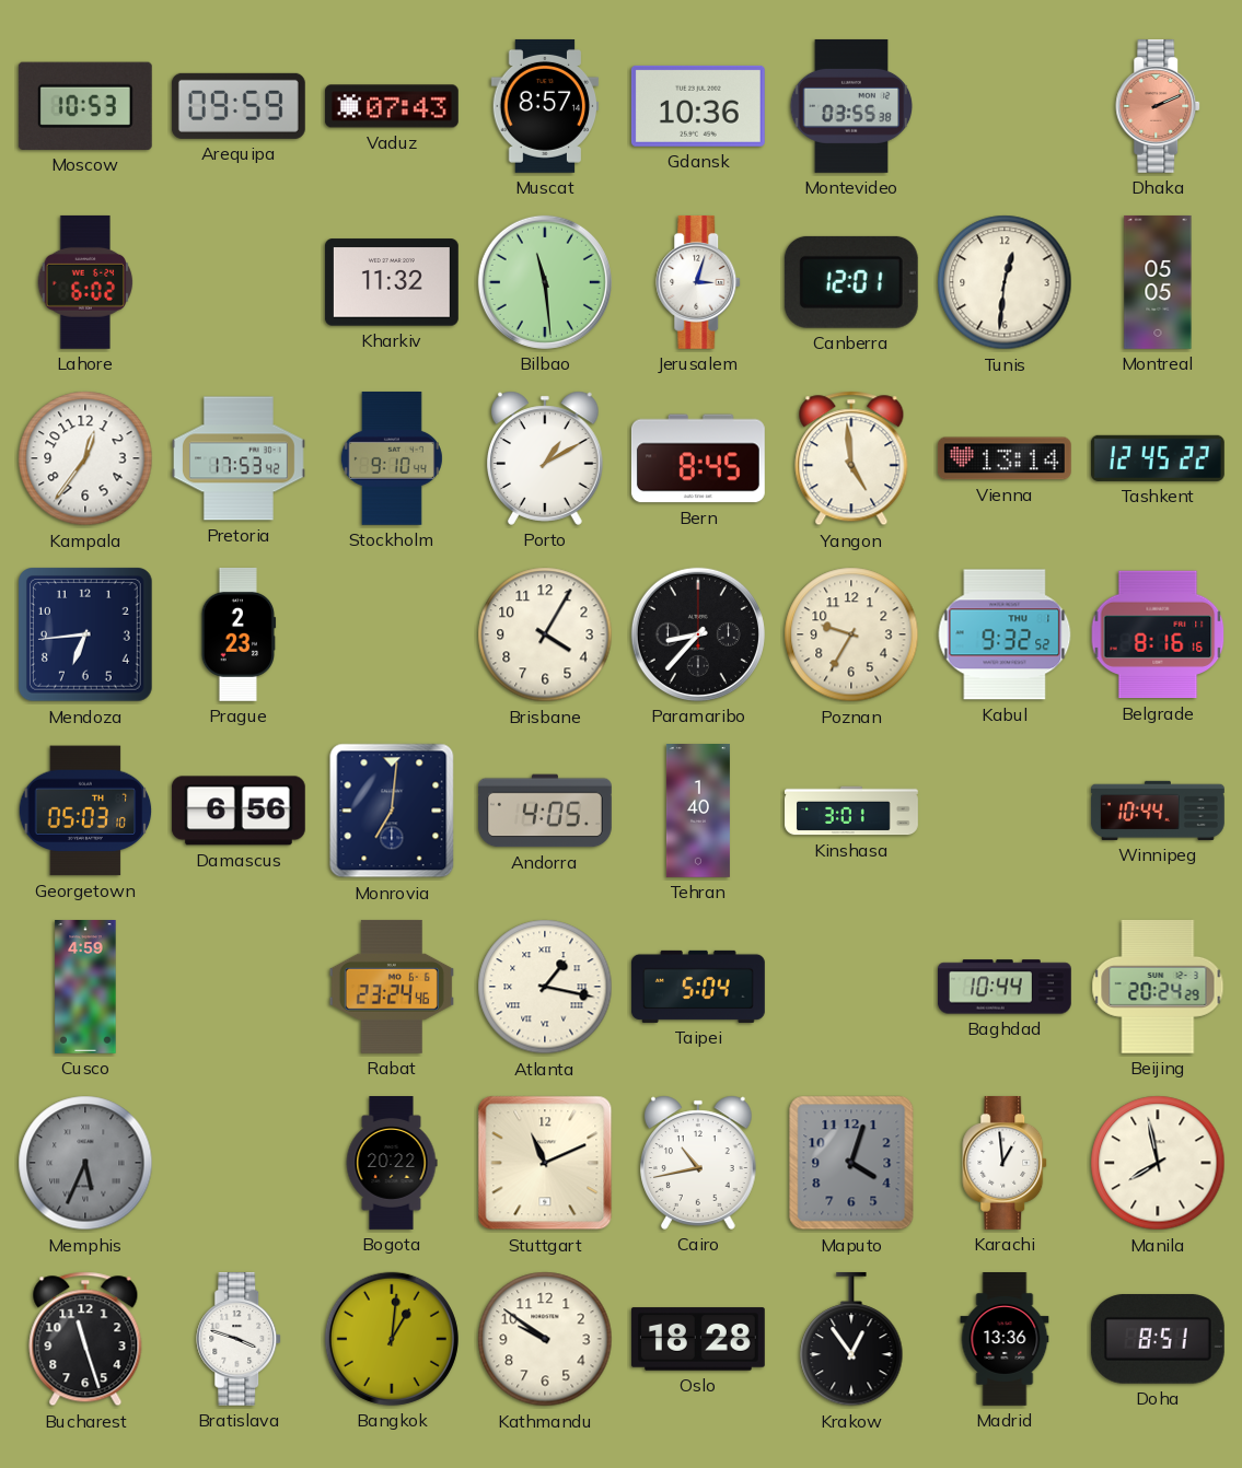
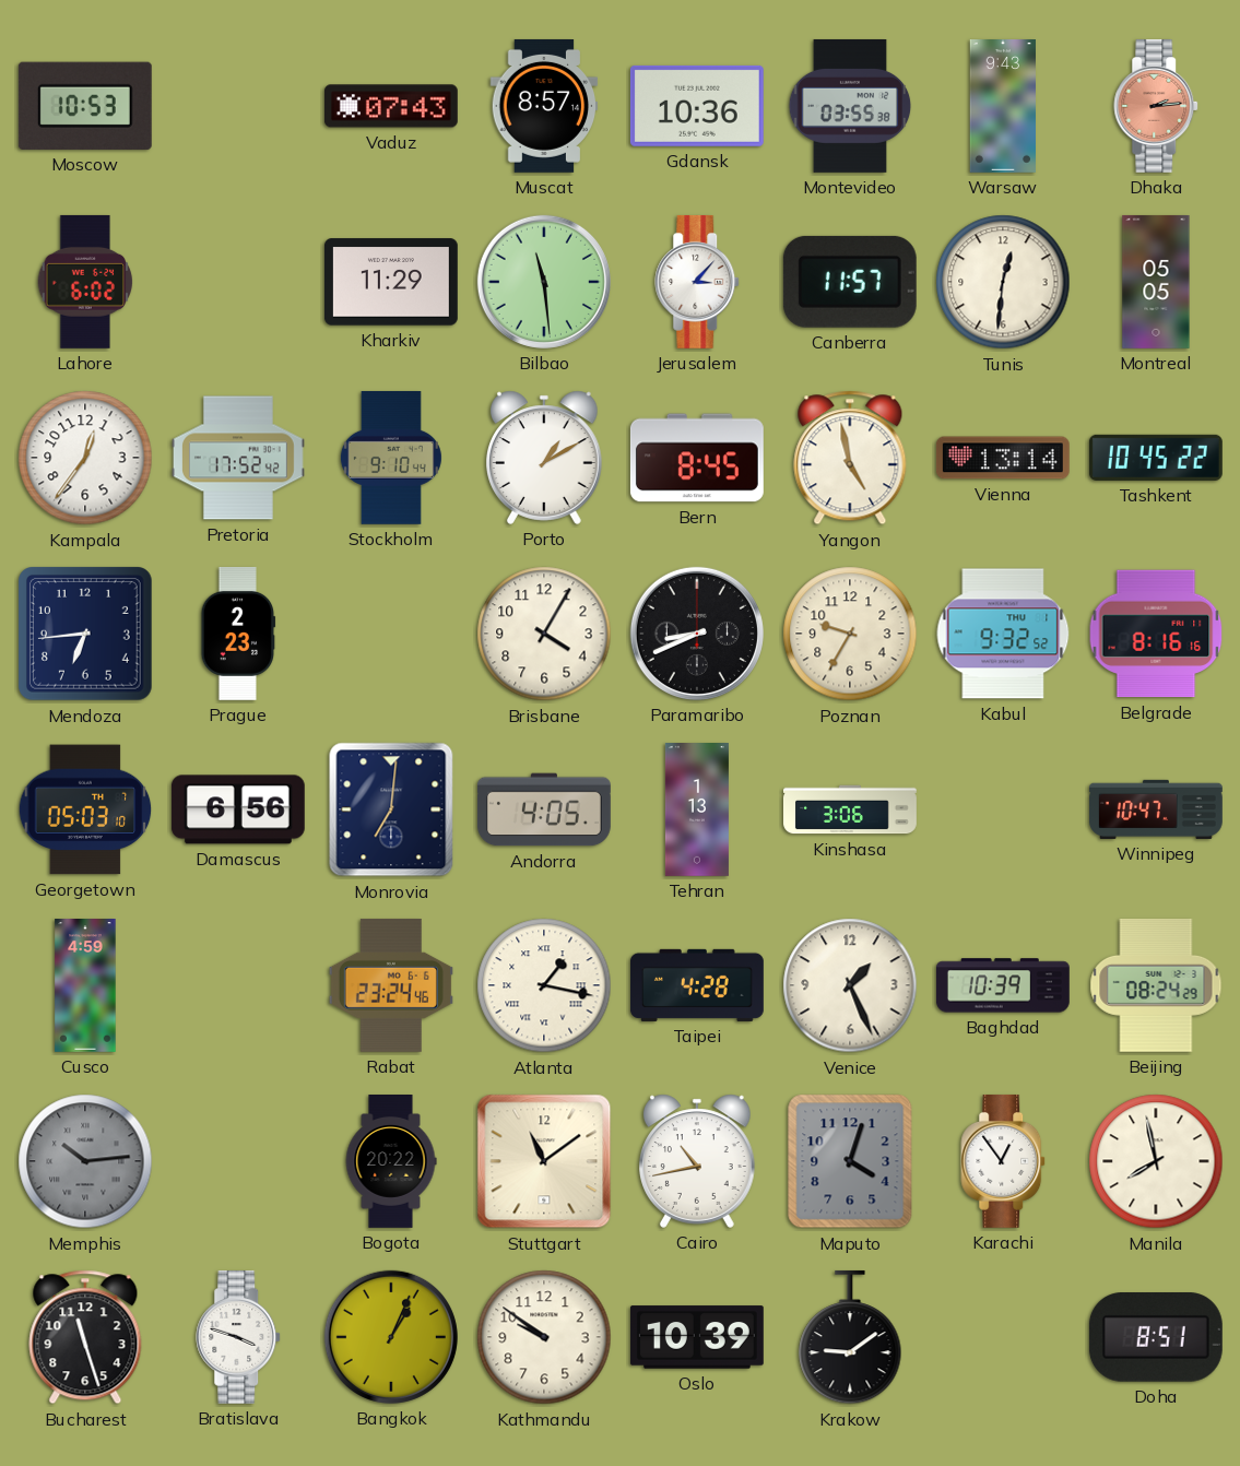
Arequipa: 09:59 -> none (239, 106)
Warsaw: none -> 9:43 (1002, 107)
Dhaka: 2:11 -> 2:14 (1157, 106)
Kharkiv: 11:32 -> 11:29 (391, 282)
Jerusalem: 3:03 -> 3:07 (698, 282)
Canberra: 12:01 -> 11:57 (850, 282)
Pretoria: 17:53 -> 17:52 (238, 458)
Yangon: 4:59 -> 4:58 (850, 458)
Tashkent: 12:45 -> 10:45 (1156, 458)
Paramaribo: 8:37 -> 8:41 (697, 634)
Tehran: 1:40 -> 1:13 (697, 811)
Kinshasa: 3:01 -> 3:06 (851, 809)
Winnipeg: 10:44 -> 10:47 (1156, 809)
Taipei: 5:04 -> 4:28 (697, 985)
Venice: none -> 1:26 (850, 985)
Baghdad: 10:44 -> 10:39 (1003, 985)
Beijing: 20:24 -> 08:24 (1156, 985)
Memphis: 5:34 -> 10:14 (85, 1161)
Stuttgart: 11:11 -> 11:09 (544, 1161)
Karachi: 12:59 -> 12:54 (1004, 1161)
Bangkok: 1:01 -> 1:04 (391, 1337)
Oslo: 18:28 -> 10:39 (697, 1337)
Krakow: 12:54 -> 9:09 (850, 1337)
Madrid: 13:36 -> none (1005, 1340)
